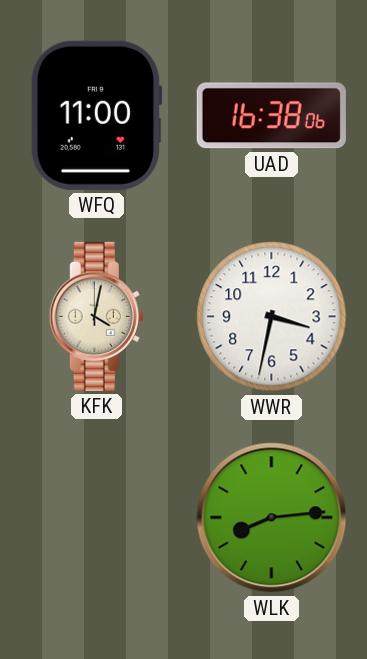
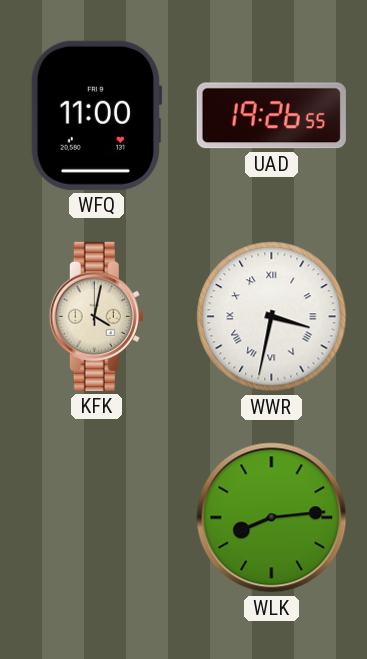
UAD: 16:38 -> 19:26 (271, 116)
WWR numerals: Arabic -> Roman (272, 317)
